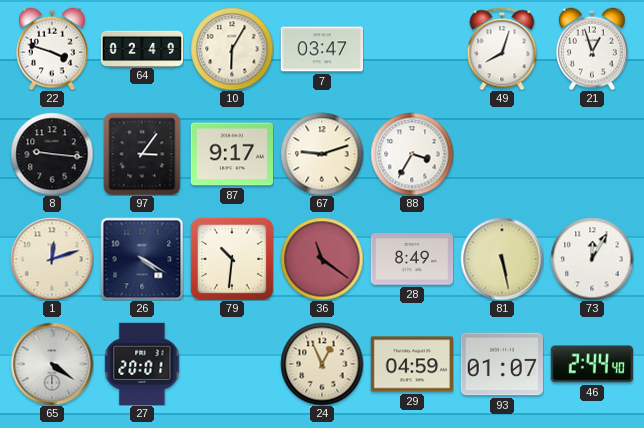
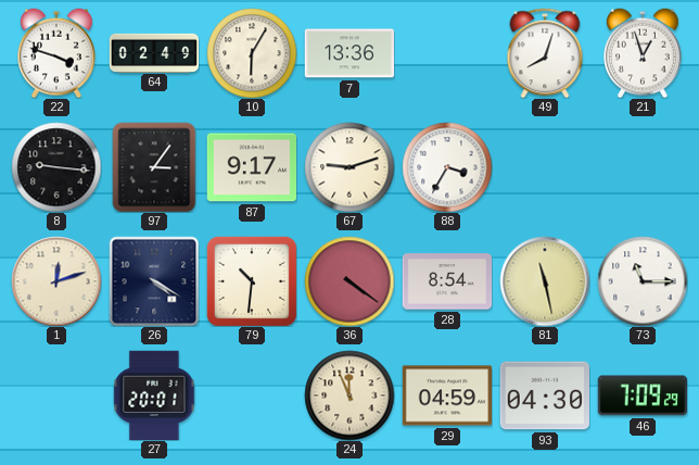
7: 03:47 -> 13:36 (349, 53)
36: 11:21 -> 4:21 (349, 281)
28: 8:49 -> 8:54 (447, 281)
81: 5:28 -> 11:28 (545, 281)
73: 12:05 -> 11:15 (643, 281)
65: 4:21 -> none (52, 364)
24: 12:56 -> 11:56 (349, 395)
93: 01:07 -> 04:30 (544, 395)
46: 2:44 -> 7:09 (643, 395)
